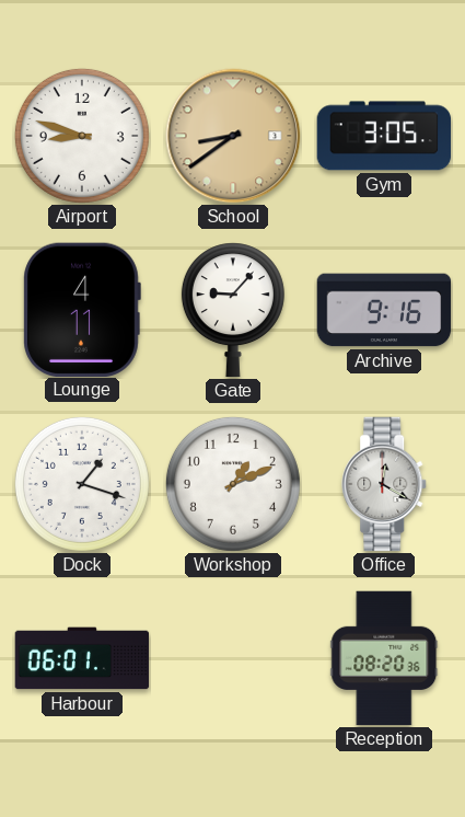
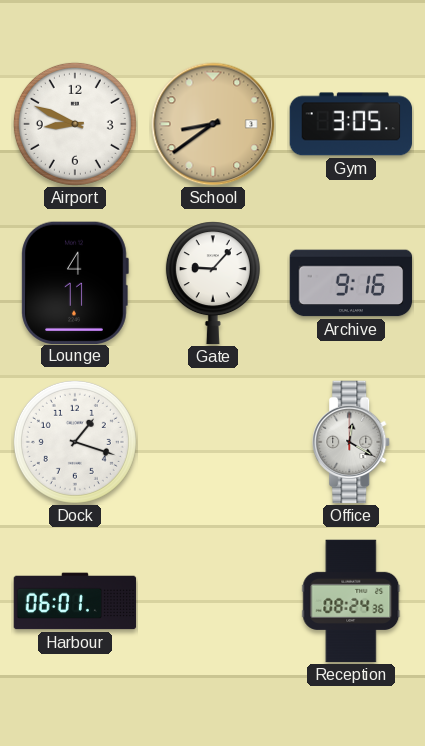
Airport: 8:48 -> 8:49 (75, 124)
Workshop: 1:11 -> none (233, 484)
Reception: 08:20 -> 08:24 (351, 601)
